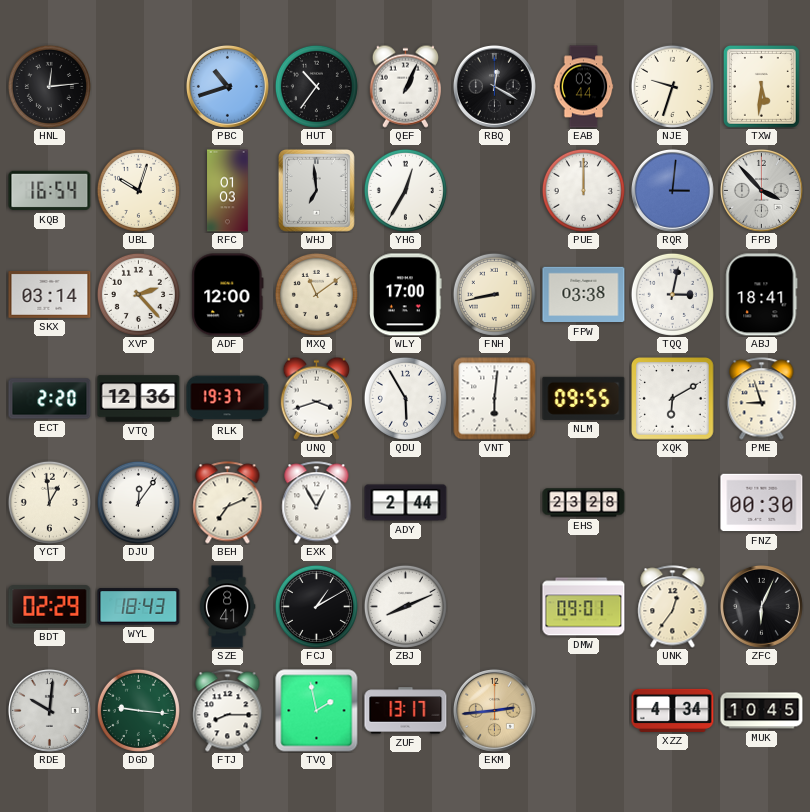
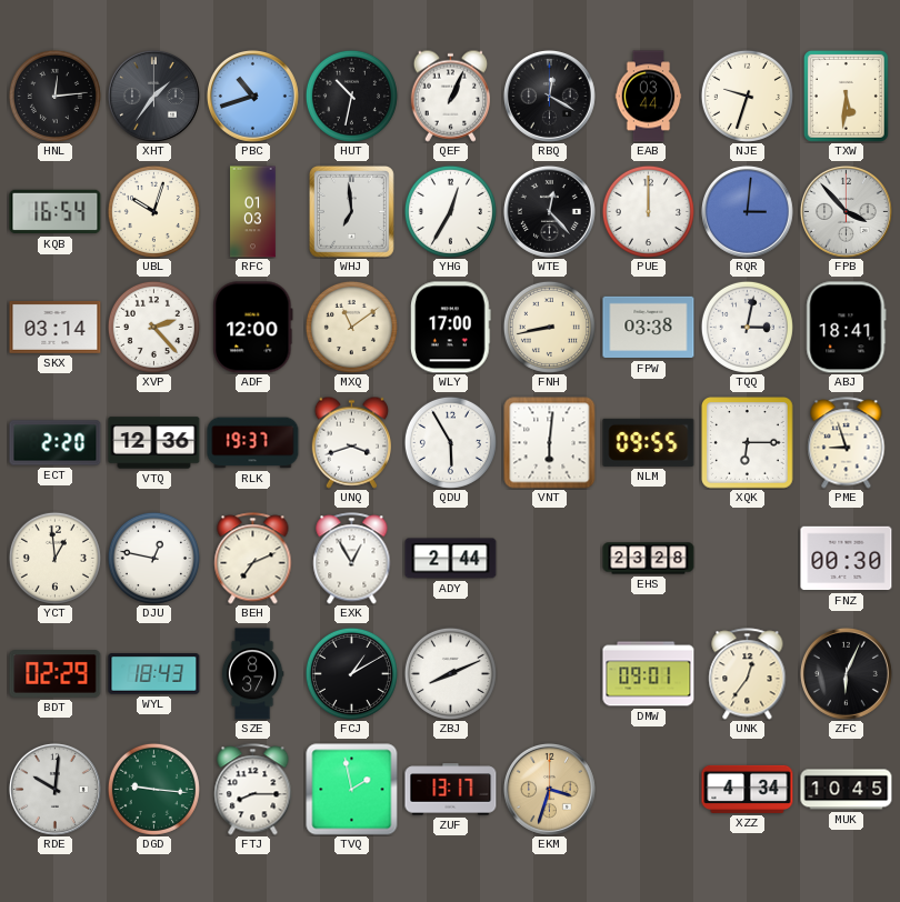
XHT: none -> 1:36 (153, 96)
HUT: 10:36 -> 10:32 (351, 96)
WTE: none -> 12:23 (549, 211)
XQK: 6:10 -> 6:15 (748, 443)
DJU: 12:06 -> 12:47 (153, 558)
SZE: 8:41 -> 8:37 (252, 674)
EKM: 2:44 -> 3:33 (549, 789)
